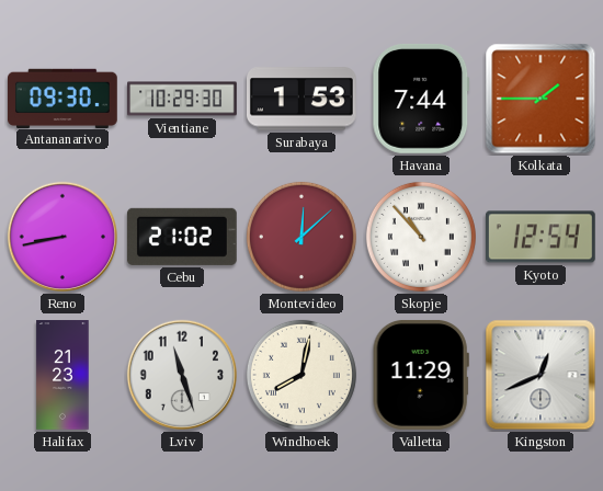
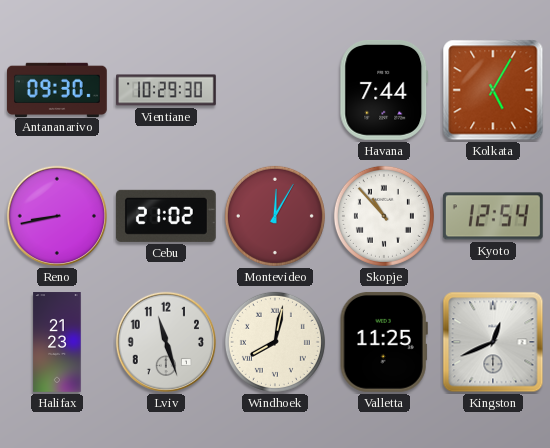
Surabaya: 1:53 -> none (301, 99)
Kolkata: 1:45 -> 5:05 (493, 90)
Montevideo: 12:08 -> 12:05 (275, 216)
Valletta: 11:29 -> 11:25 (384, 342)
